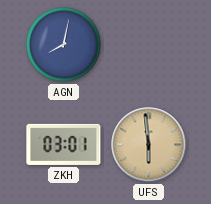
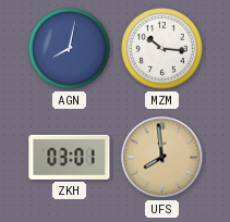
MZM: none -> 10:16 (162, 49)
UFS: 5:59 -> 7:59 (162, 158)
